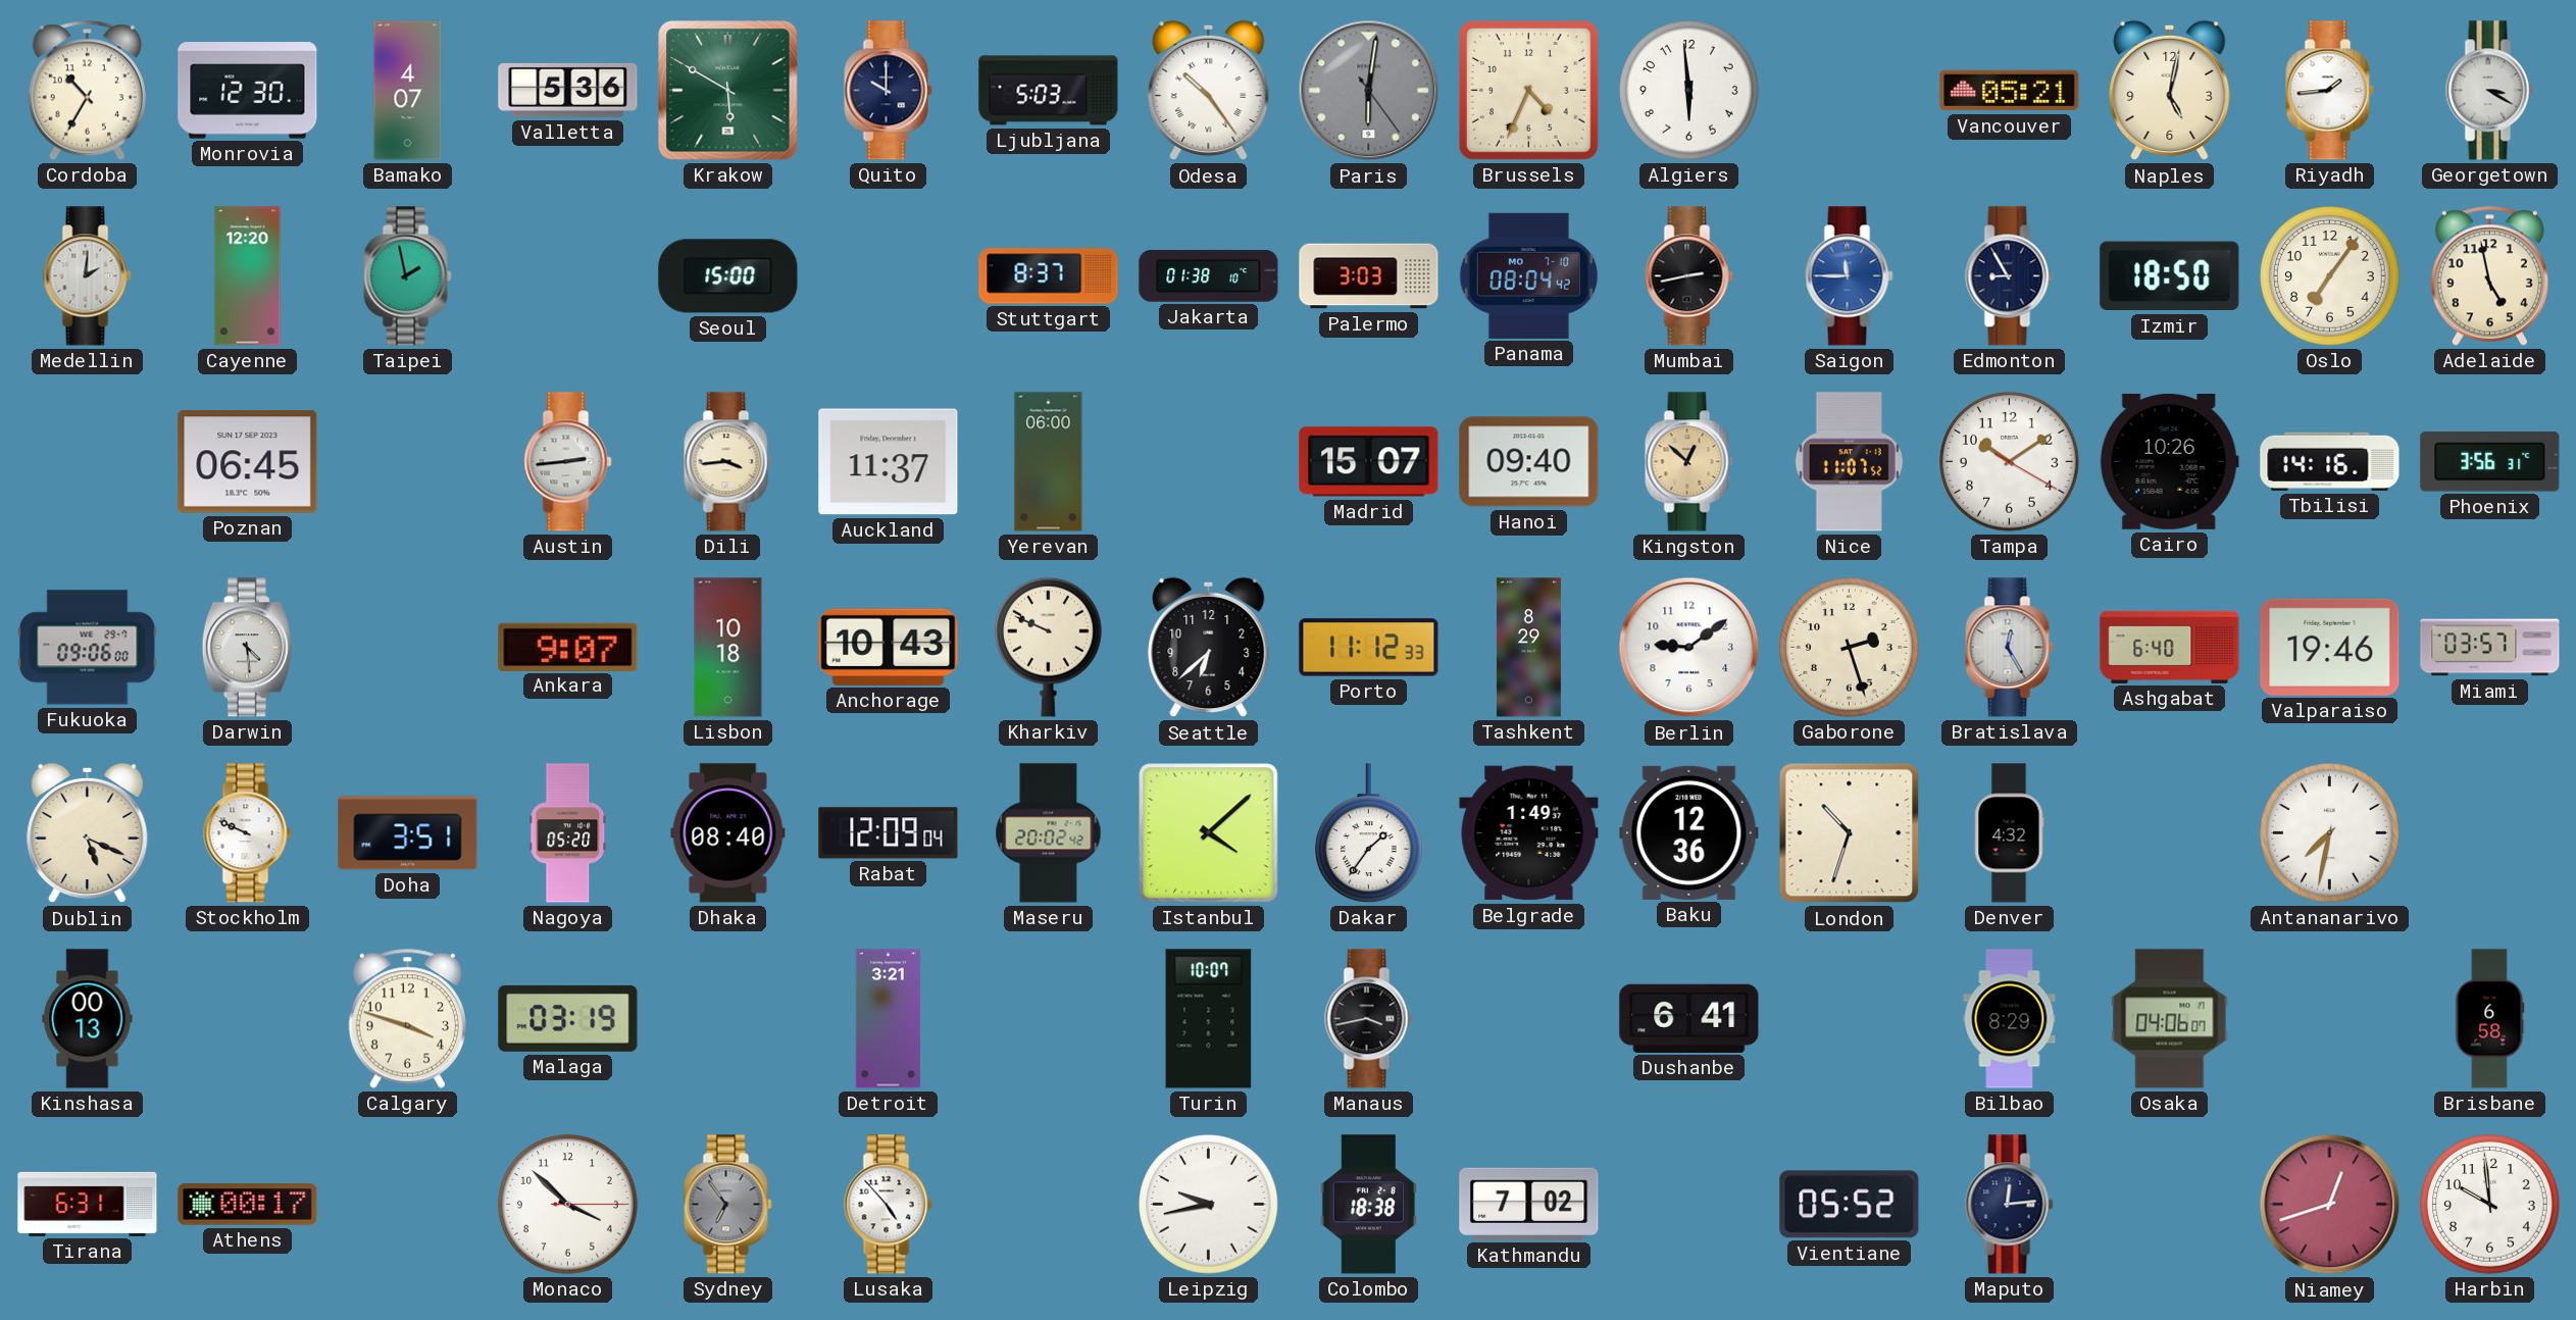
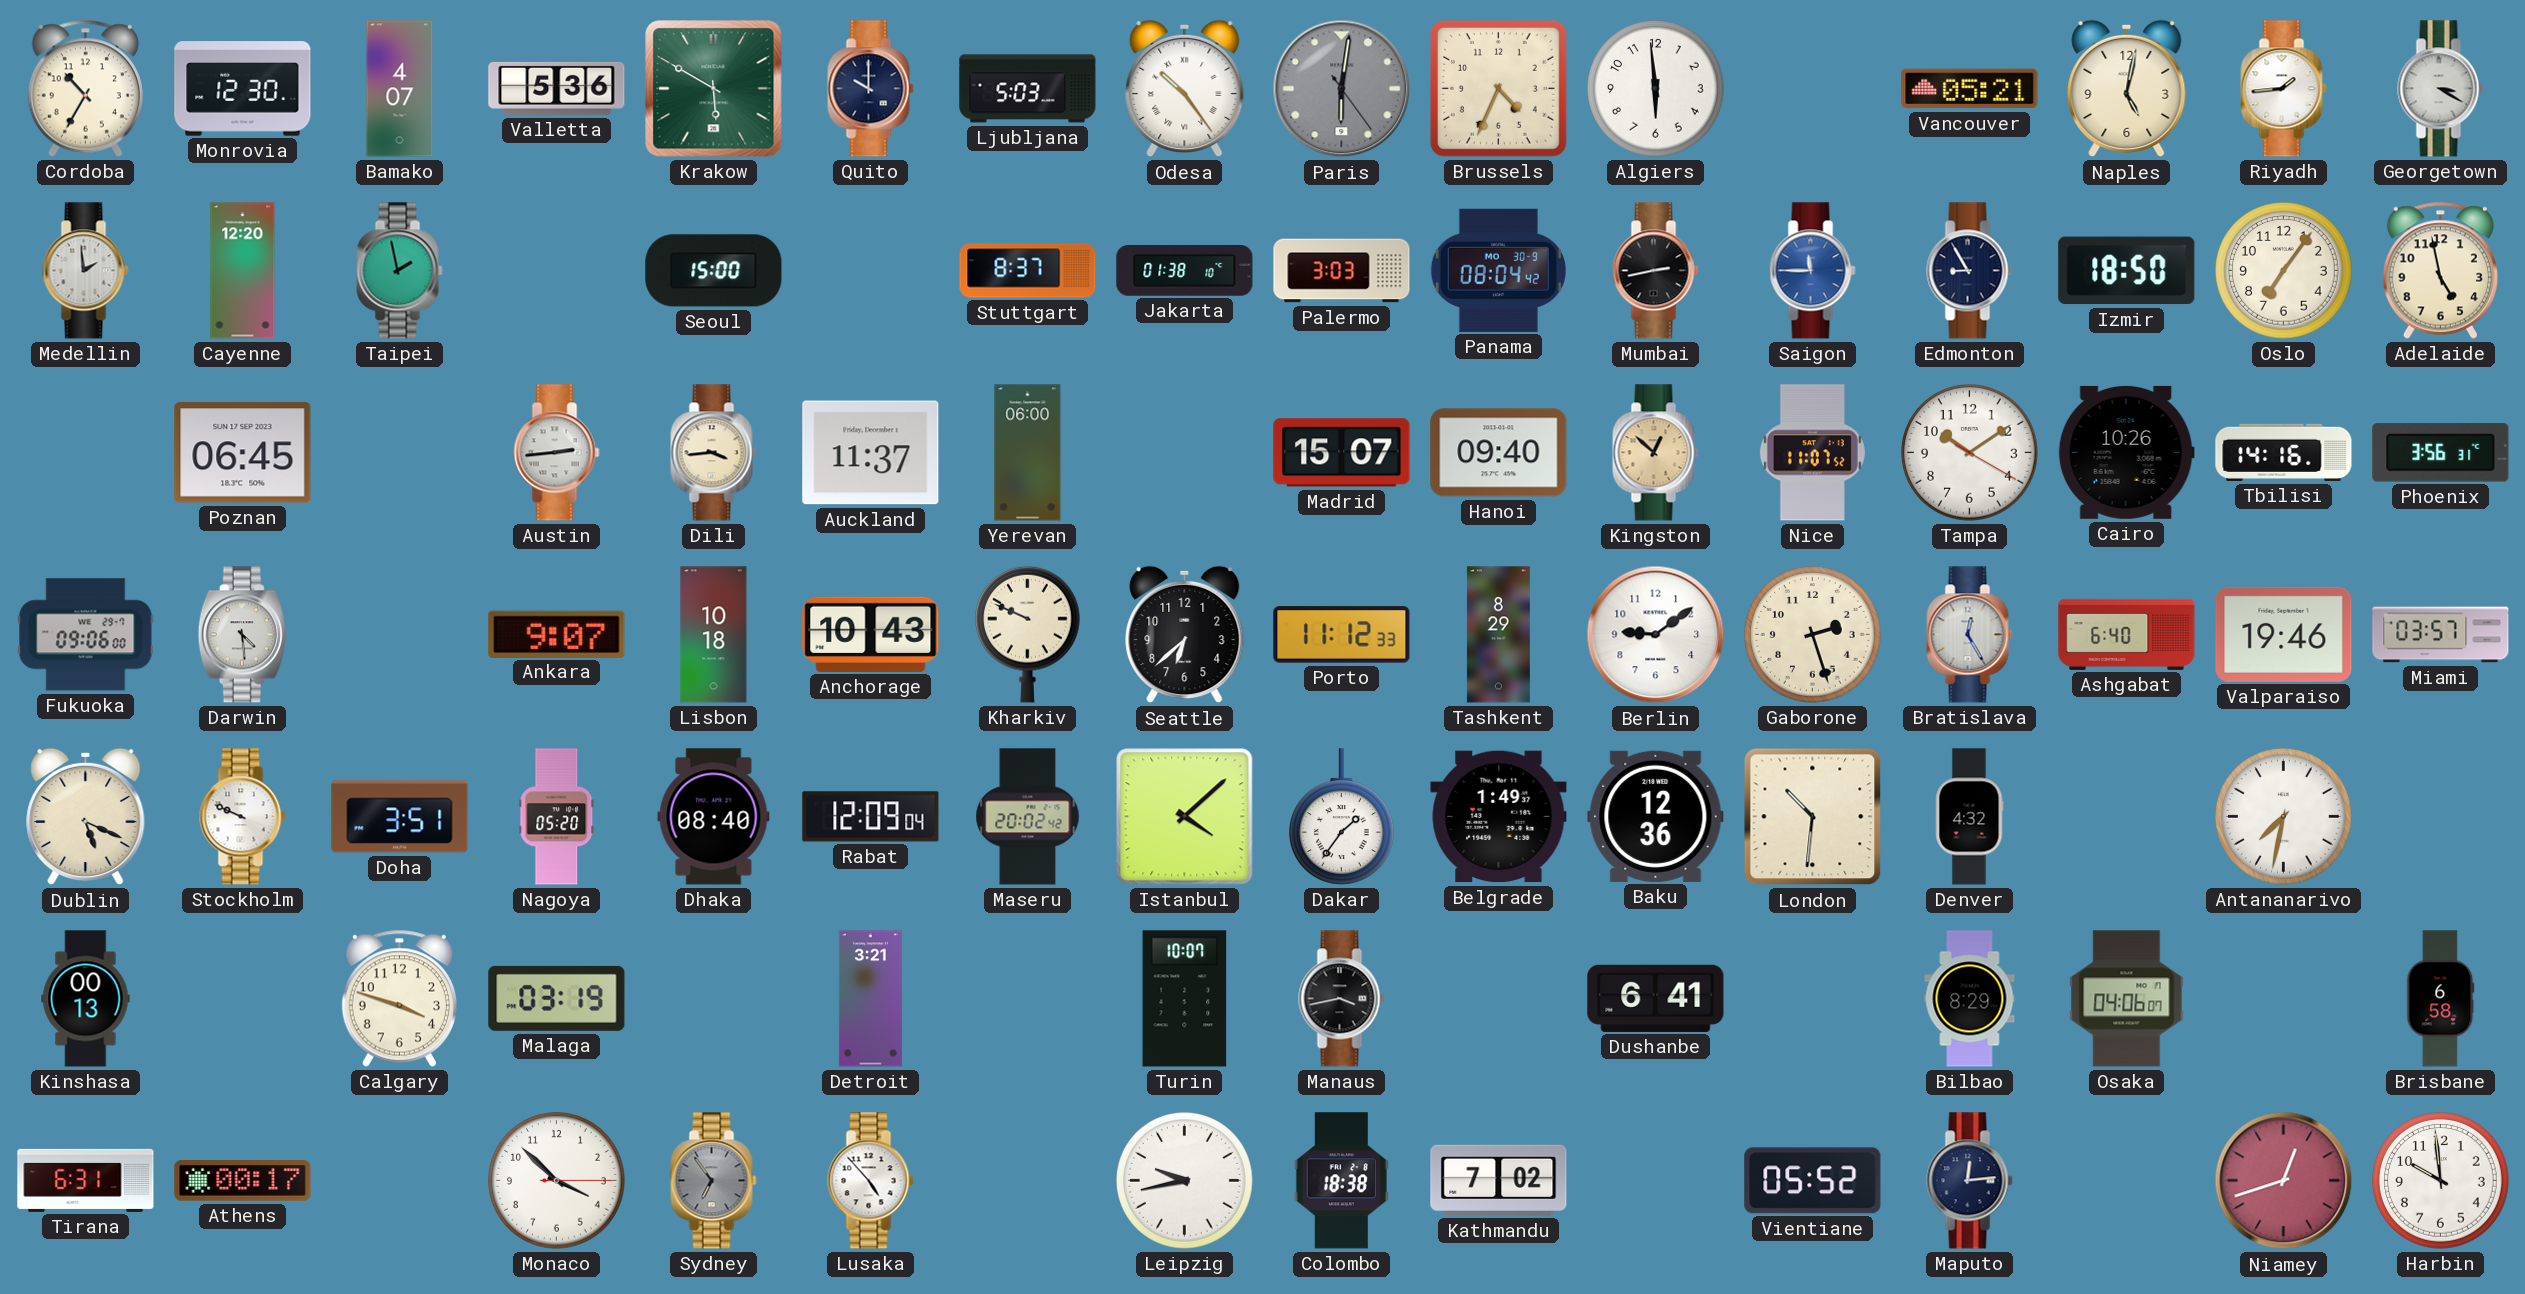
Medellin: 2:01 -> 1:59 (86, 271)
Panama date: MO 7-10 -> MO 30-9 (1498, 270)
London: 10:33 -> 10:31 (1813, 817)
